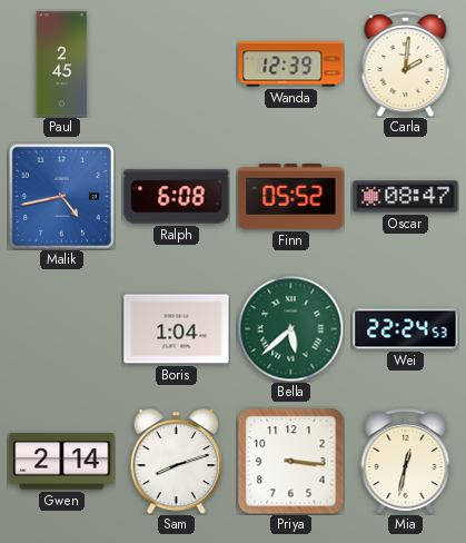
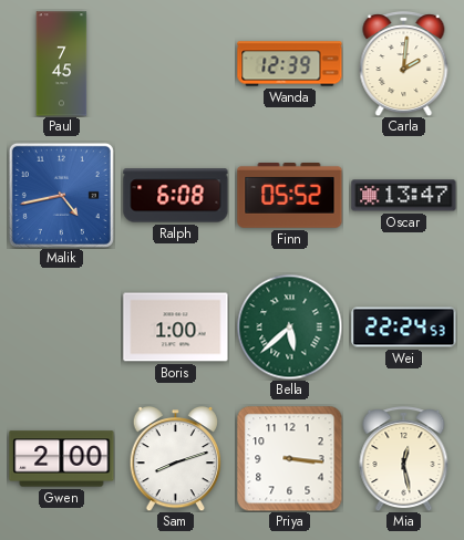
Paul: 2:45 -> 7:45 (62, 64)
Oscar: 08:47 -> 13:47 (404, 196)
Boris: 1:04 -> 1:00 (176, 328)
Gwen: 2:14 -> 2:00 (62, 459)
Mia: 12:32 -> 12:28 (404, 459)
